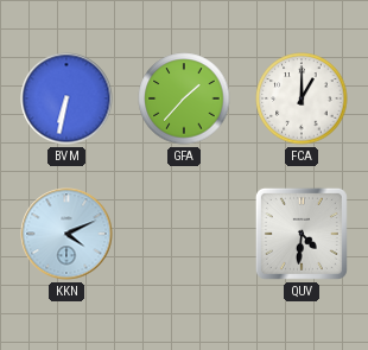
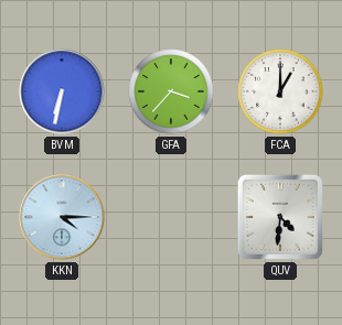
GFA: 1:37 -> 3:37 (171, 91)
KKN: 4:11 -> 4:15 (62, 217)
